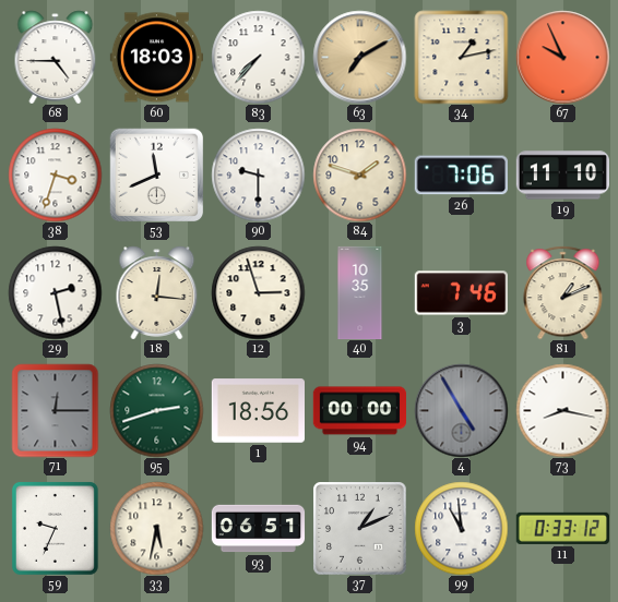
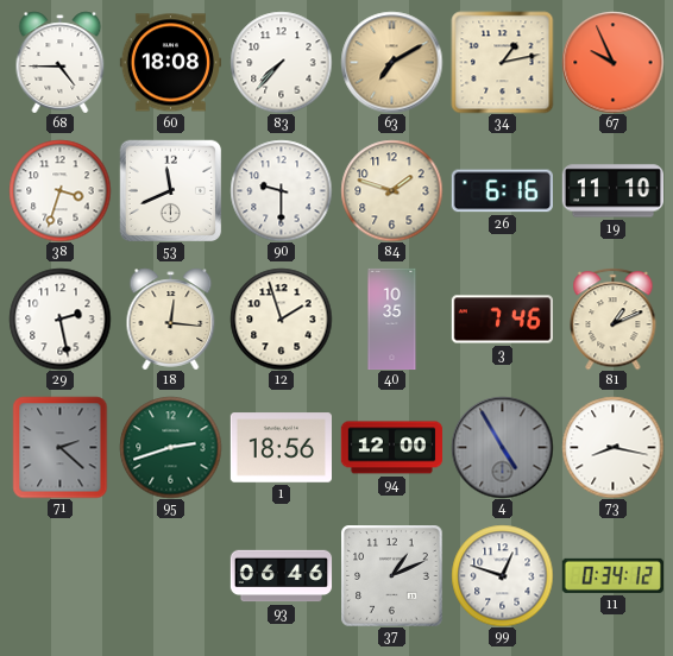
60: 18:03 -> 18:08 (170, 63)
26: 7:06 -> 6:16 (502, 191)
12: 2:57 -> 1:57 (281, 318)
71: 12:15 -> 2:22 (61, 447)
94: 00:00 -> 12:00 (391, 448)
59: 9:34 -> none (55, 528)
33: 5:32 -> none (156, 528)
93: 06:51 -> 06:46 (281, 576)
99: 10:59 -> 12:48 (502, 575)
11: 0:33 -> 0:34 (612, 575)
